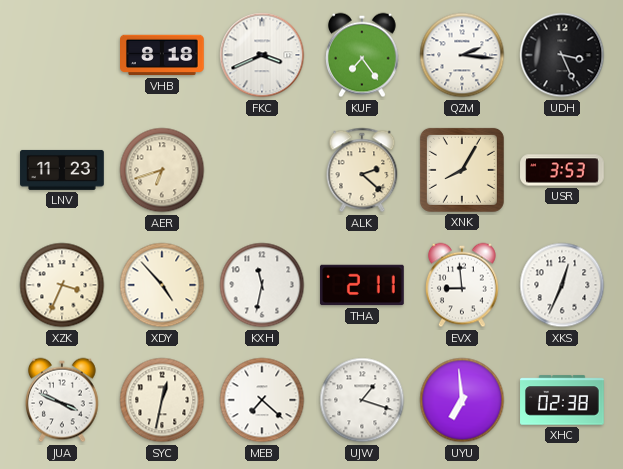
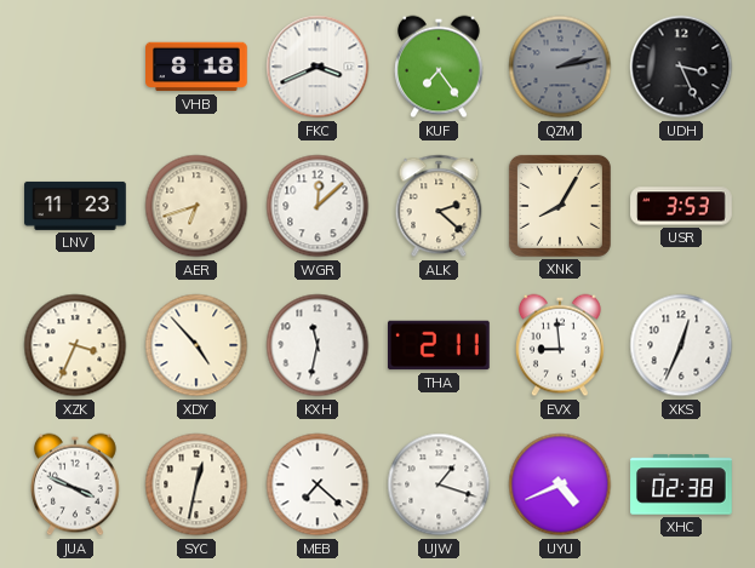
QZM: 2:16 -> 2:13 (560, 67)
QZM dial: white -> grey (560, 67)
WGR: none -> 12:08 (318, 206)
UYU: 6:59 -> 4:41 (560, 484)
